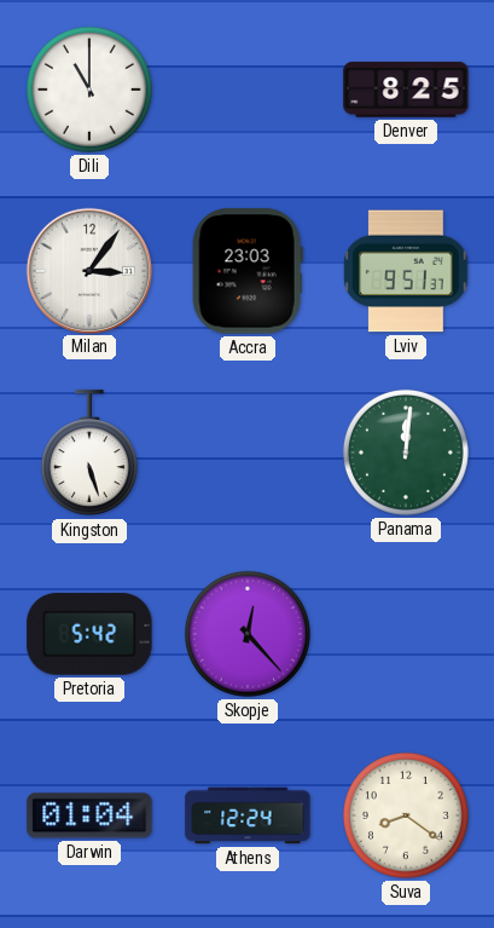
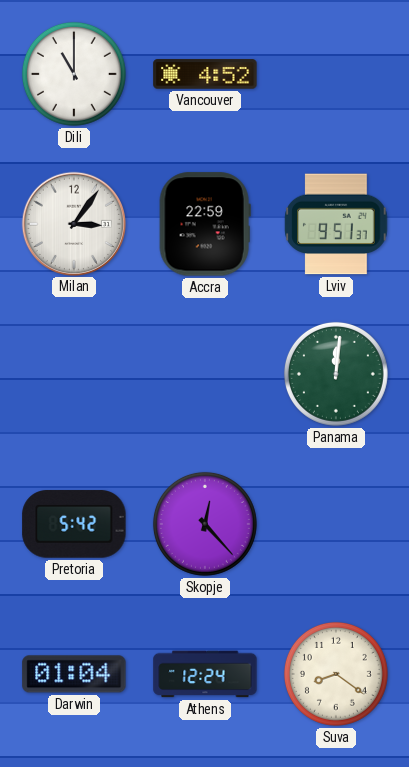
Vancouver: none -> 4:52 (205, 74)
Denver: 8:25 -> none (406, 90)
Accra: 23:03 -> 22:59 (205, 224)
Kingston: 5:27 -> none (89, 454)
